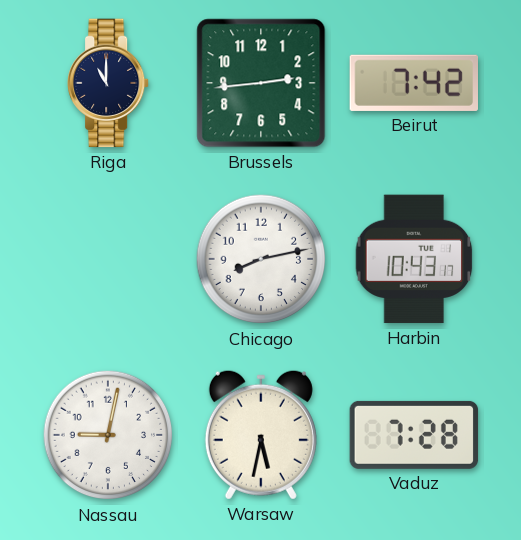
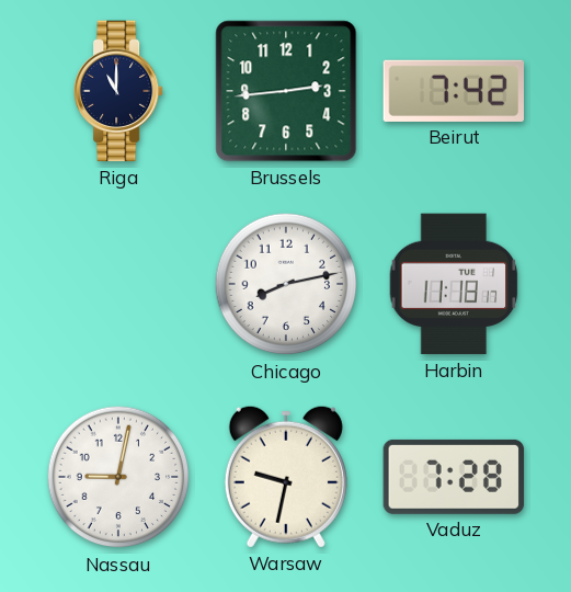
Harbin: 10:43 -> 11:18 (454, 284)
Warsaw: 5:32 -> 9:32 (286, 477)
